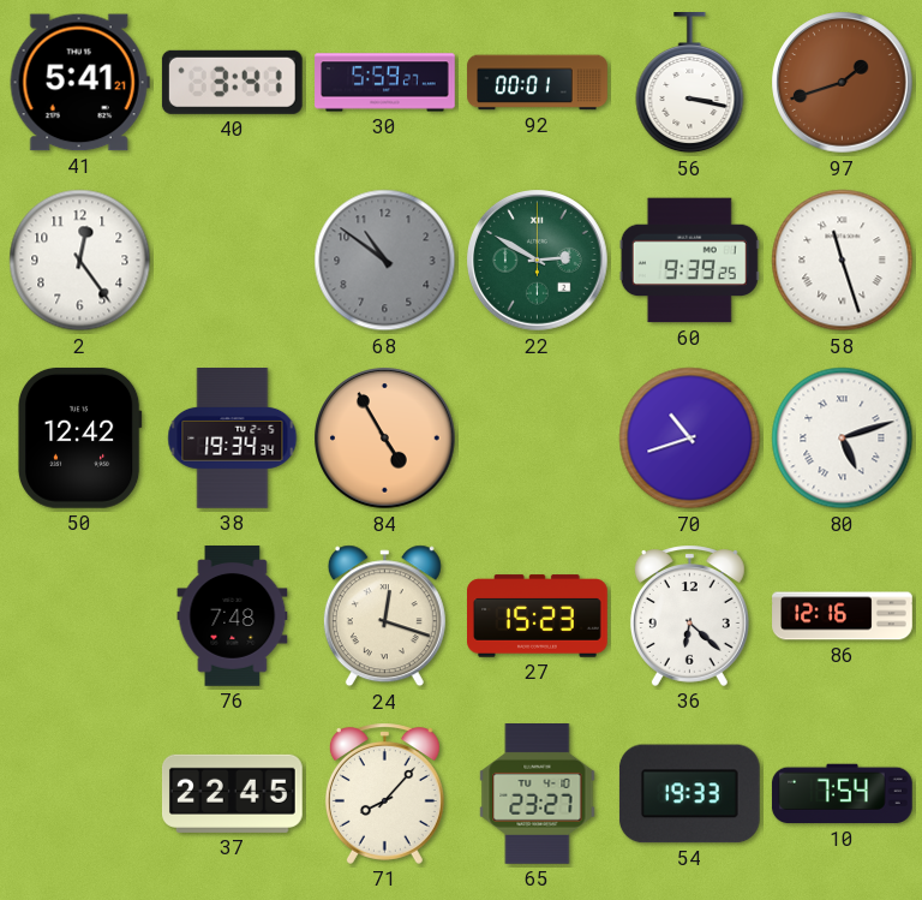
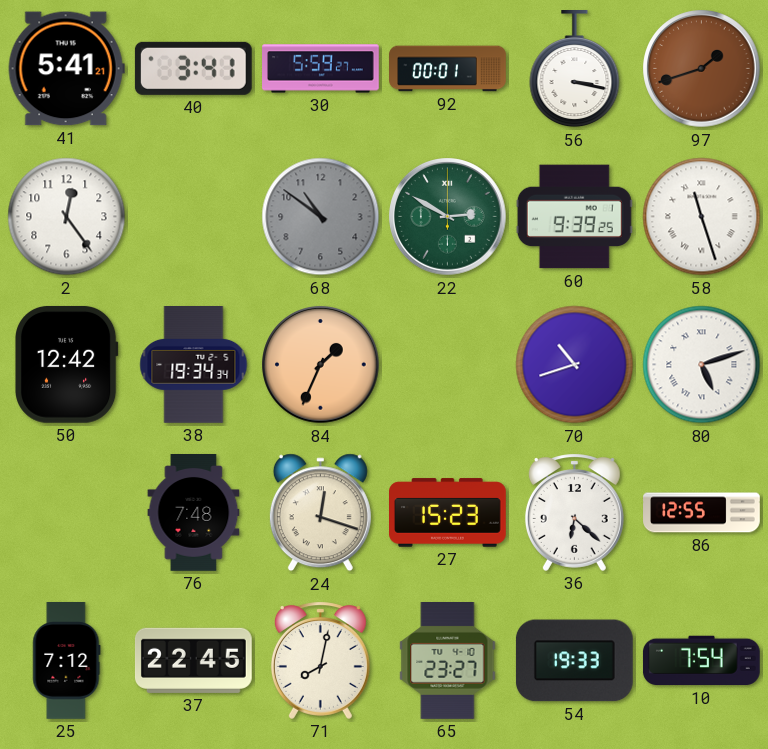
84: 4:55 -> 1:34 (321, 365)
86: 12:16 -> 12:55 (702, 513)
25: none -> 7:12 (67, 661)
71: 8:07 -> 8:02 (320, 660)
